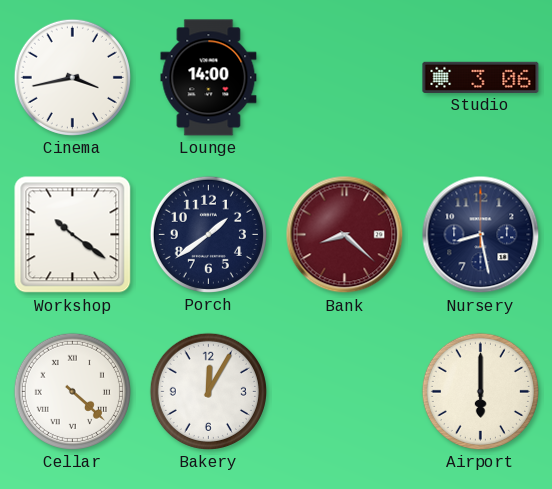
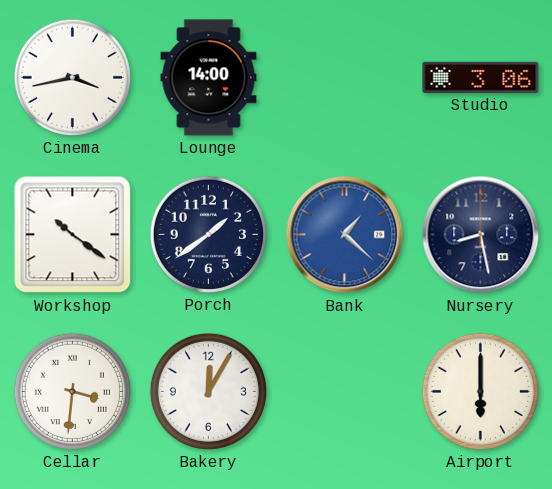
Bank: 8:22 -> 1:22 (345, 235)
Bank dial: burgundy -> blue (345, 235)
Cellar: 4:22 -> 3:31 (72, 391)
